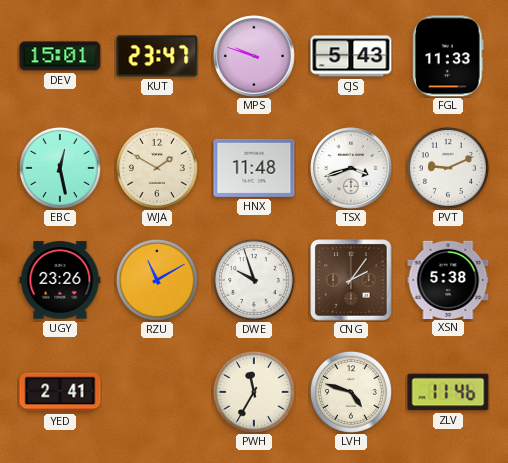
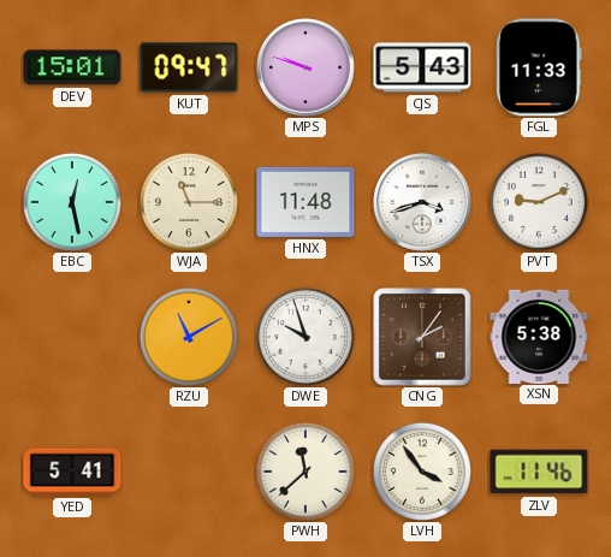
KUT: 23:47 -> 09:47 (189, 67)
WJA: 1:50 -> 11:15 (189, 202)
UGY: 23:26 -> none (60, 280)
YED: 2:41 -> 5:41 (72, 472)
PWH: 11:35 -> 11:38 (305, 472)
LVH: 4:48 -> 3:54 (422, 472)
